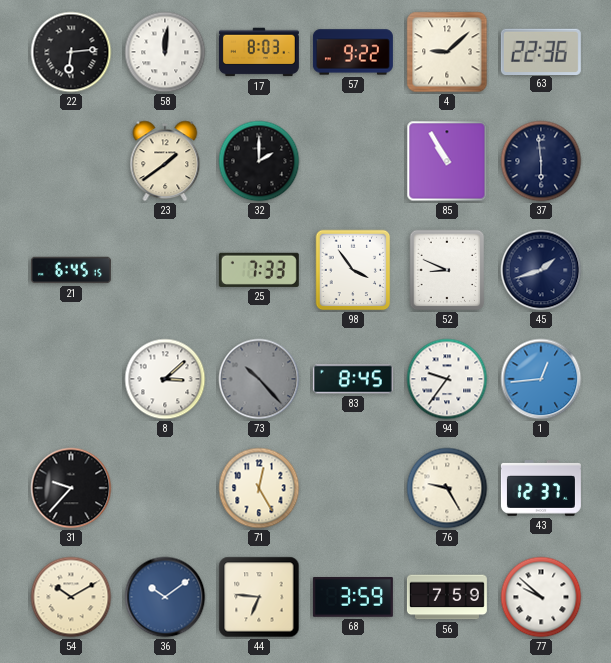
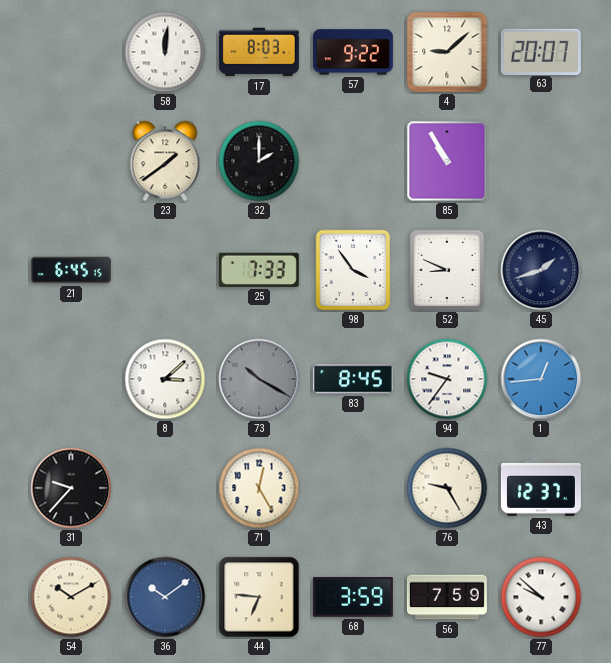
22: 6:14 -> none (71, 52)
63: 22:36 -> 20:07 (541, 51)
37: 5:59 -> none (541, 161)
73: 10:23 -> 10:20 (259, 379)
